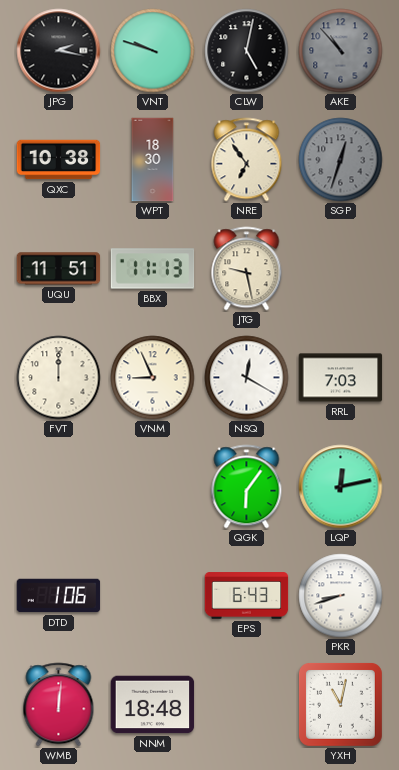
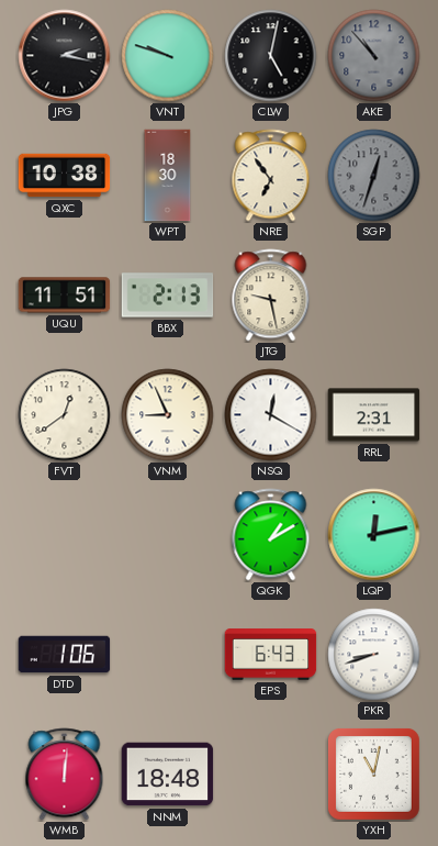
BBX: 11:13 -> 2:13 (168, 296)
FVT: 12:00 -> 12:39 (65, 415)
RRL: 7:03 -> 2:31 (374, 415)
QGK: 6:06 -> 1:10 (271, 535)
